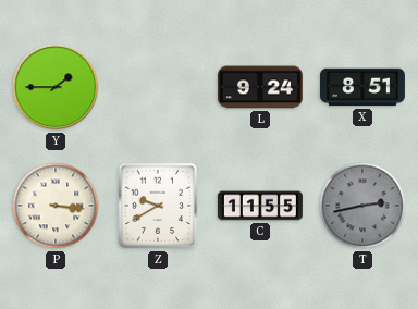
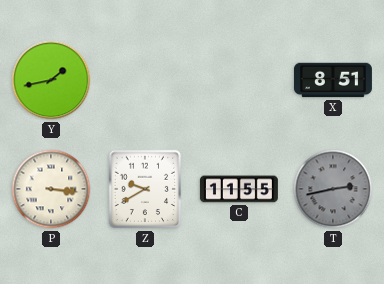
Y: 1:45 -> 1:43 (51, 80)
L: 9:24 -> none (260, 87)
